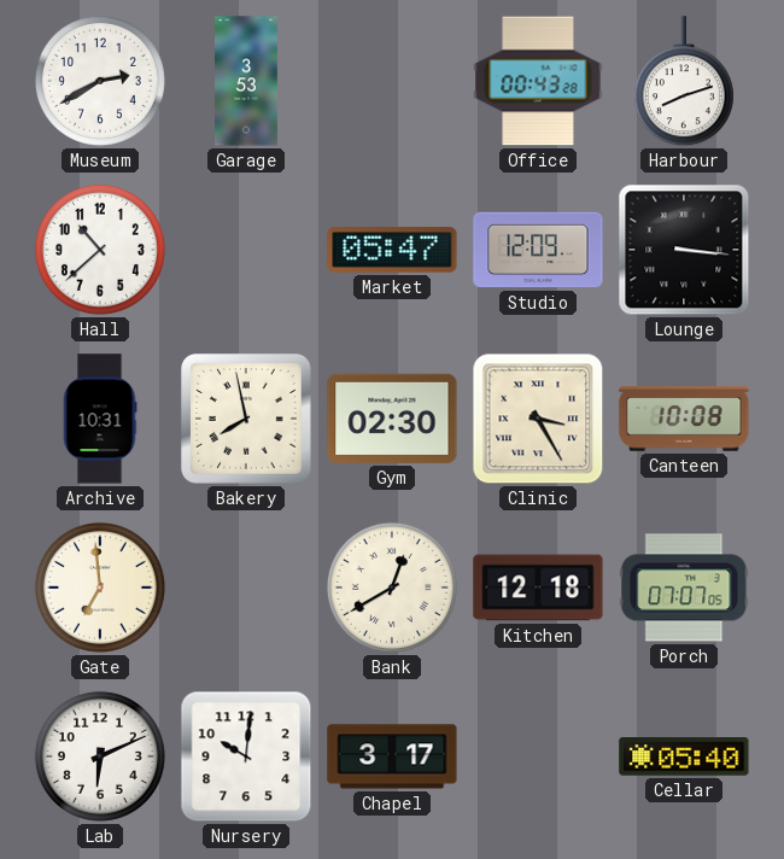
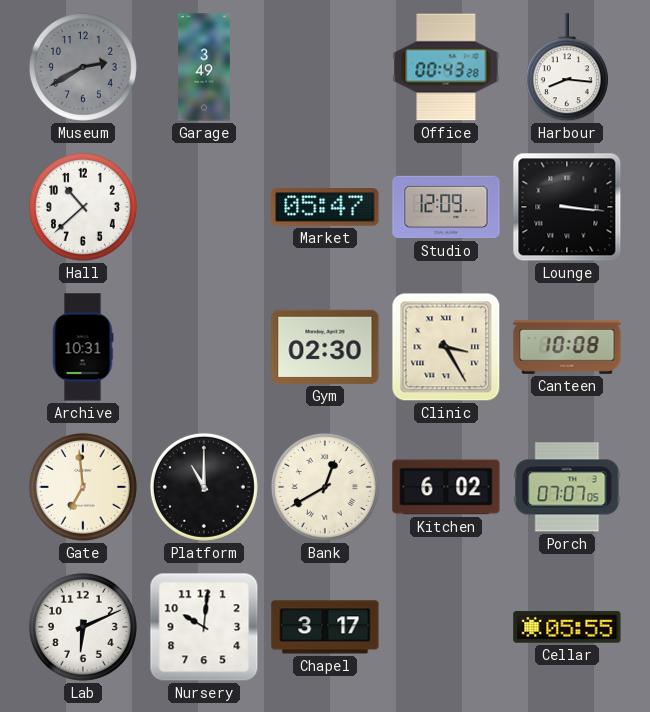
Museum dial: white -> grey (83, 67)
Garage: 3:53 -> 3:49 (205, 67)
Harbour: 8:12 -> 8:16 (567, 68)
Bakery: 7:58 -> none (246, 419)
Platform: none -> 11:00 (204, 487)
Kitchen: 12:18 -> 6:02 (446, 487)
Cellar: 05:40 -> 05:55 (567, 627)
